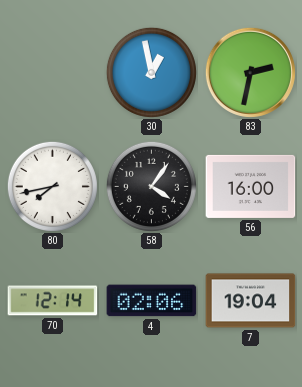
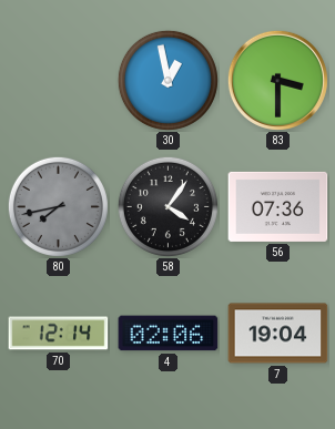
83: 2:32 -> 3:30 (277, 80)
80 dial: white -> grey (58, 206)
56: 16:00 -> 07:36 (278, 206)
